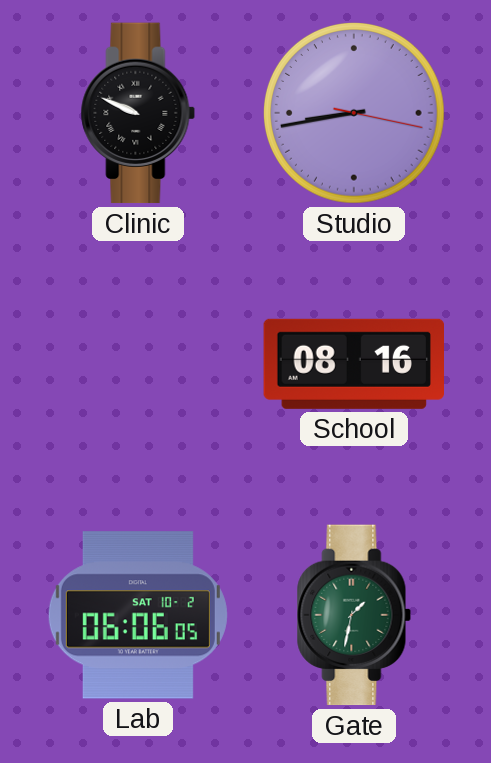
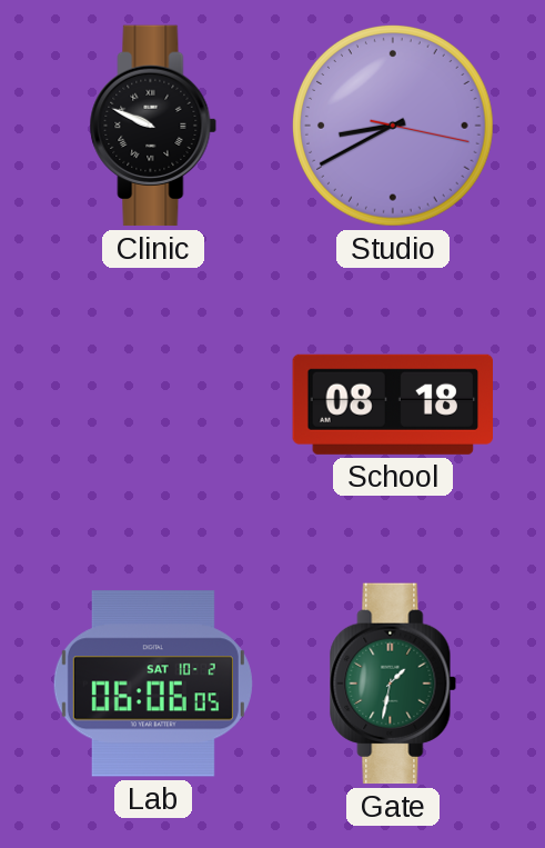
Studio: 8:43 -> 8:40 (393, 126)
School: 08:16 -> 08:18 (392, 405)
